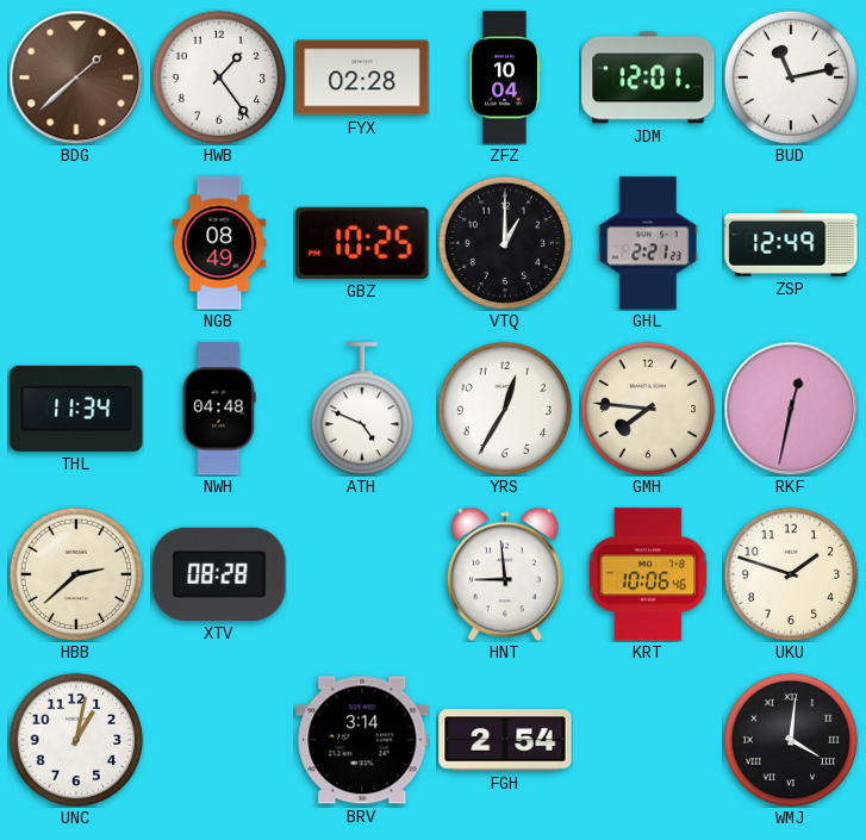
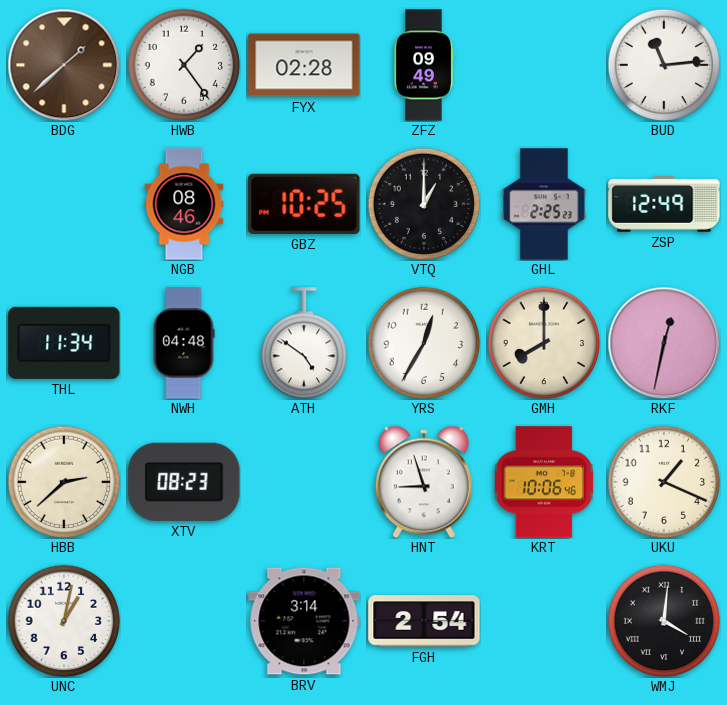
ZFZ: 10:04 -> 09:49 (424, 65)
JDM: 12:01 -> none (648, 77)
BUD: 11:13 -> 11:14 (664, 65)
NGB: 08:49 -> 08:46 (184, 204)
GHL: 2:21 -> 2:25 (544, 204)
ATH: 4:49 -> 4:51 (303, 343)
GMH: 7:46 -> 8:00 (544, 343)
XTV: 08:28 -> 08:23 (184, 482)
HNT: 8:59 -> 8:57 (424, 482)
UKU: 1:48 -> 1:19 (664, 482)
